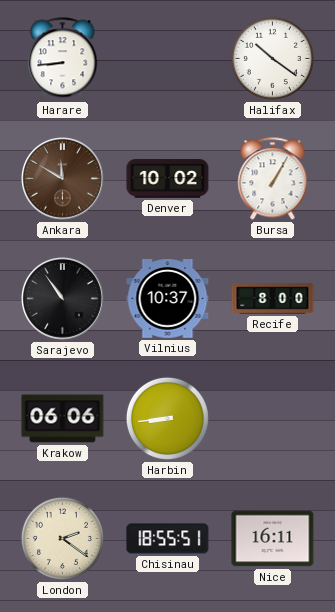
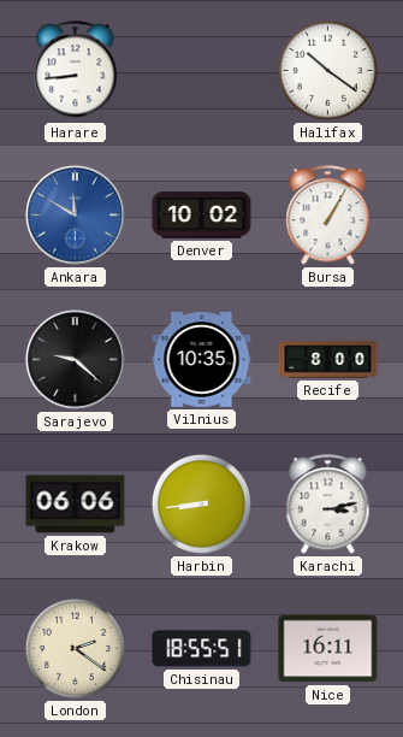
Ankara dial: brown -> blue (75, 214)
Sarajevo: 10:54 -> 9:22 (75, 359)
Vilnius: 10:37 -> 10:35 (202, 360)
Karachi: none -> 3:13 (328, 505)
